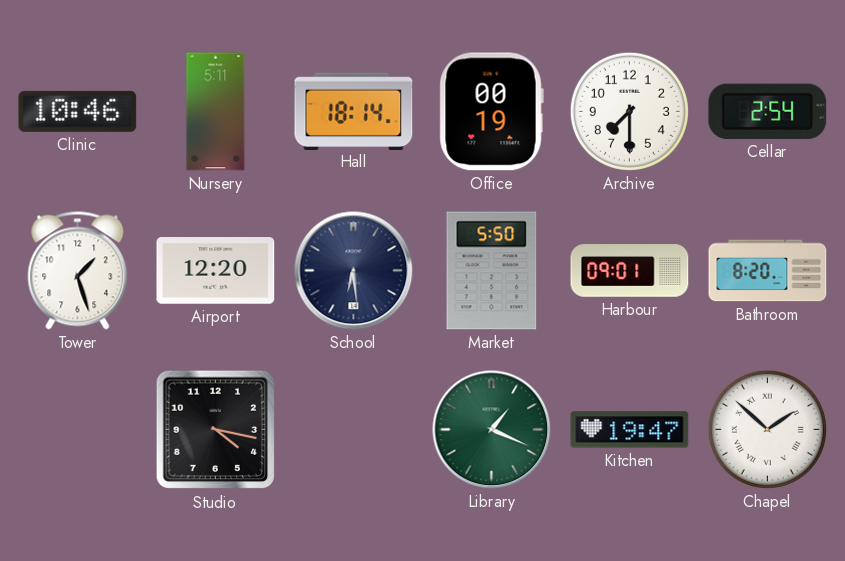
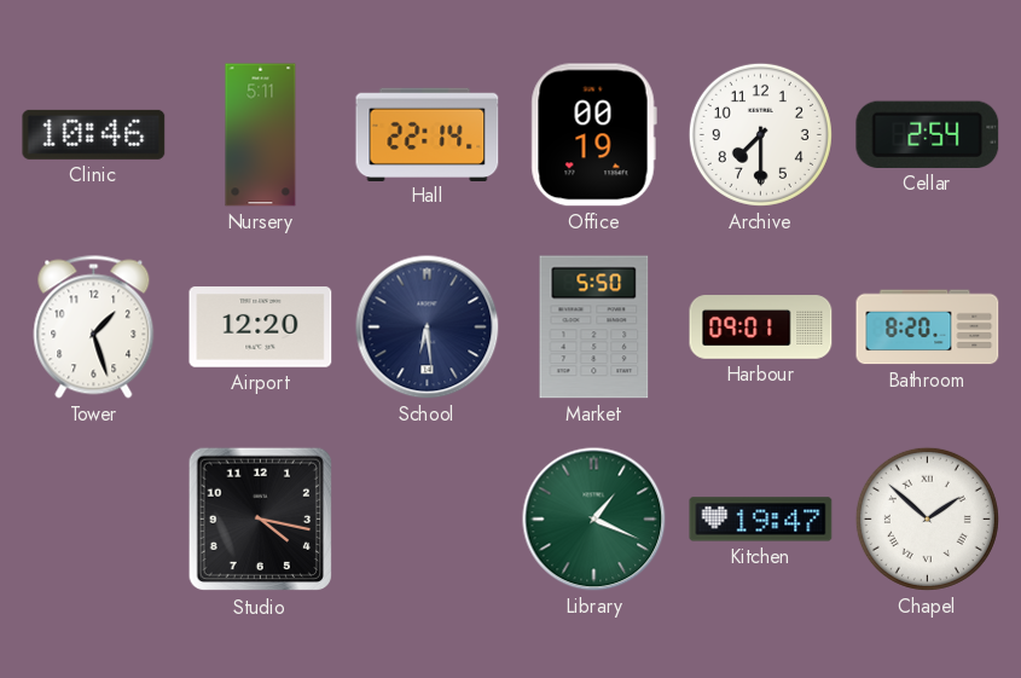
Hall: 18:14 -> 22:14 (428, 134)
